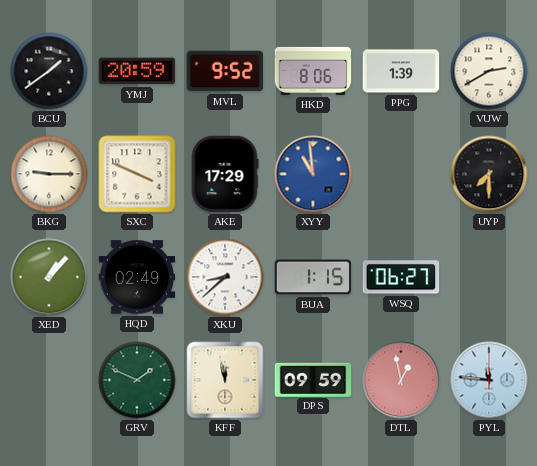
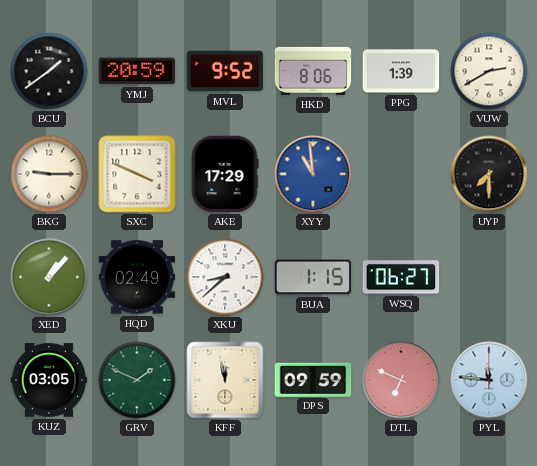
KUZ: none -> 03:05 (49, 380)
DTL: 12:58 -> 6:49 (401, 380)
